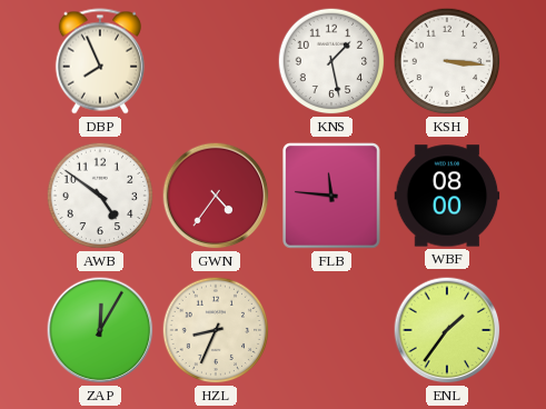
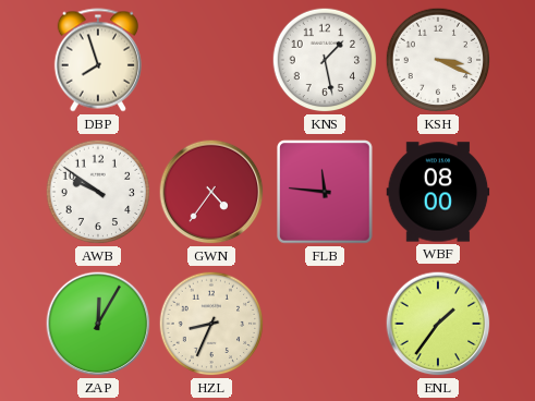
DBP: 7:56 -> 7:57 (98, 60)
KSH: 3:16 -> 3:19 (438, 60)
AWB: 4:51 -> 9:51 (98, 192)
